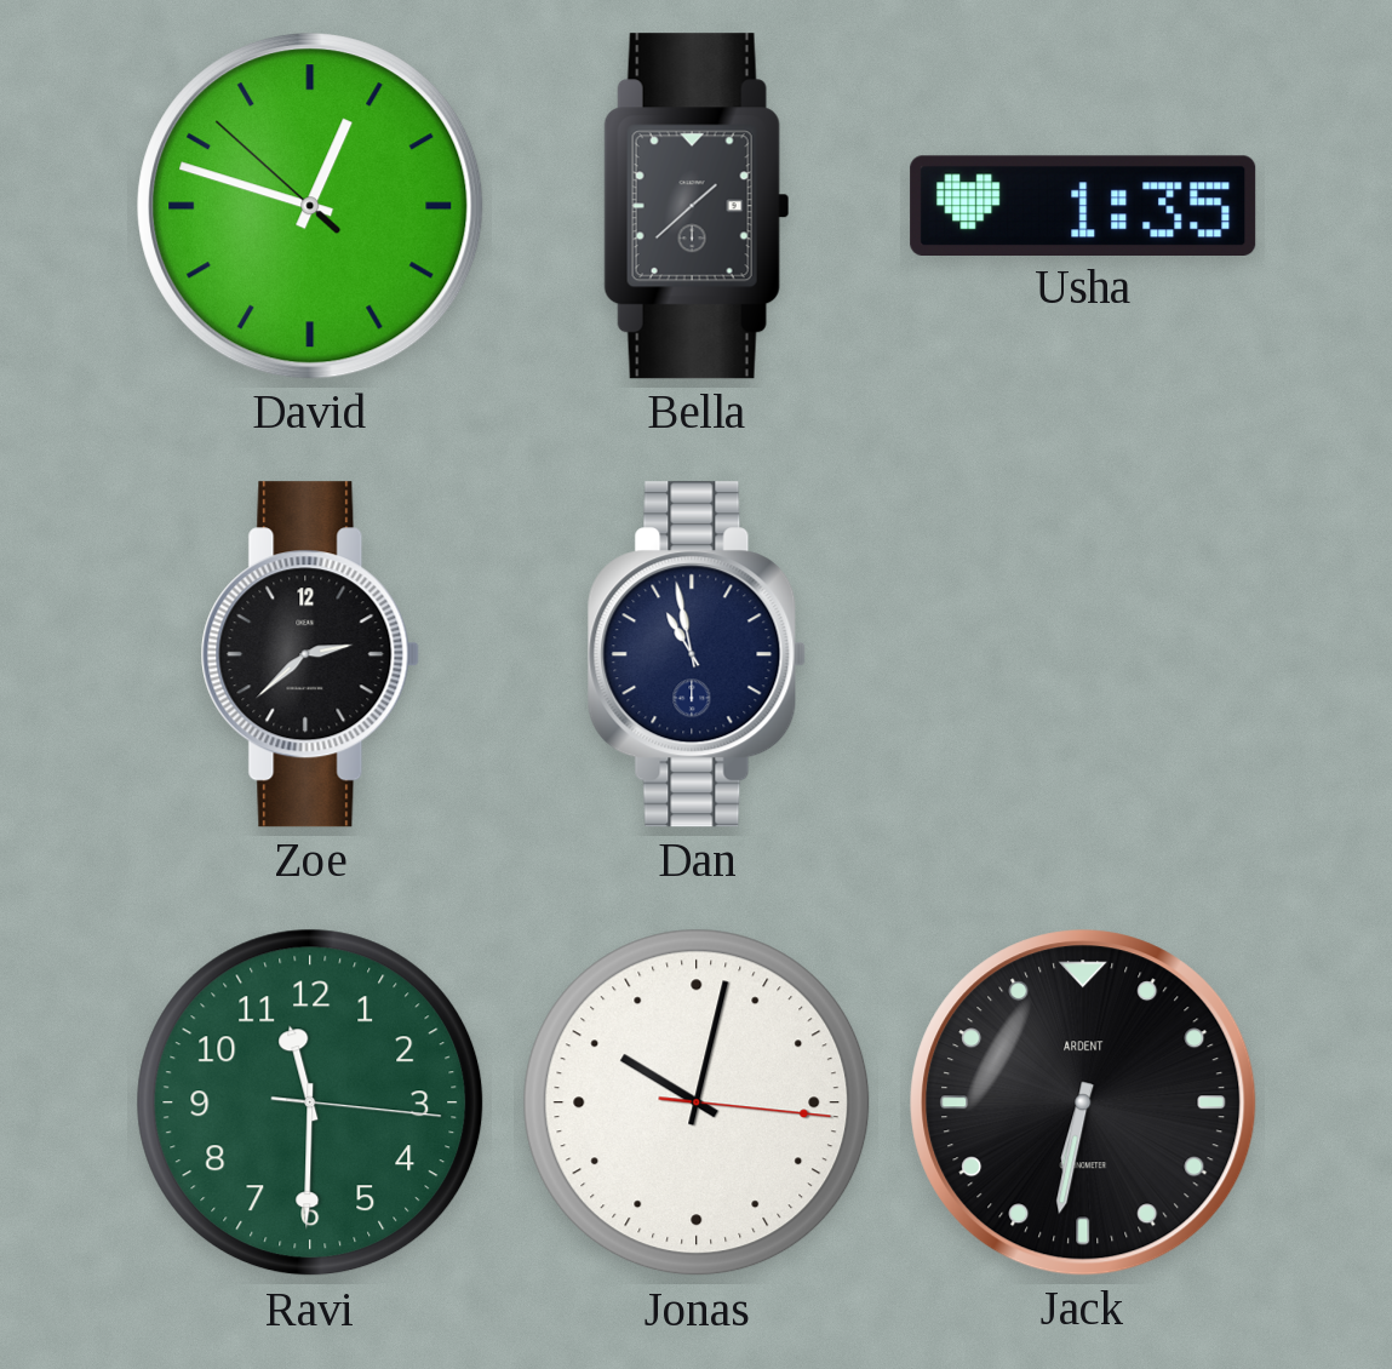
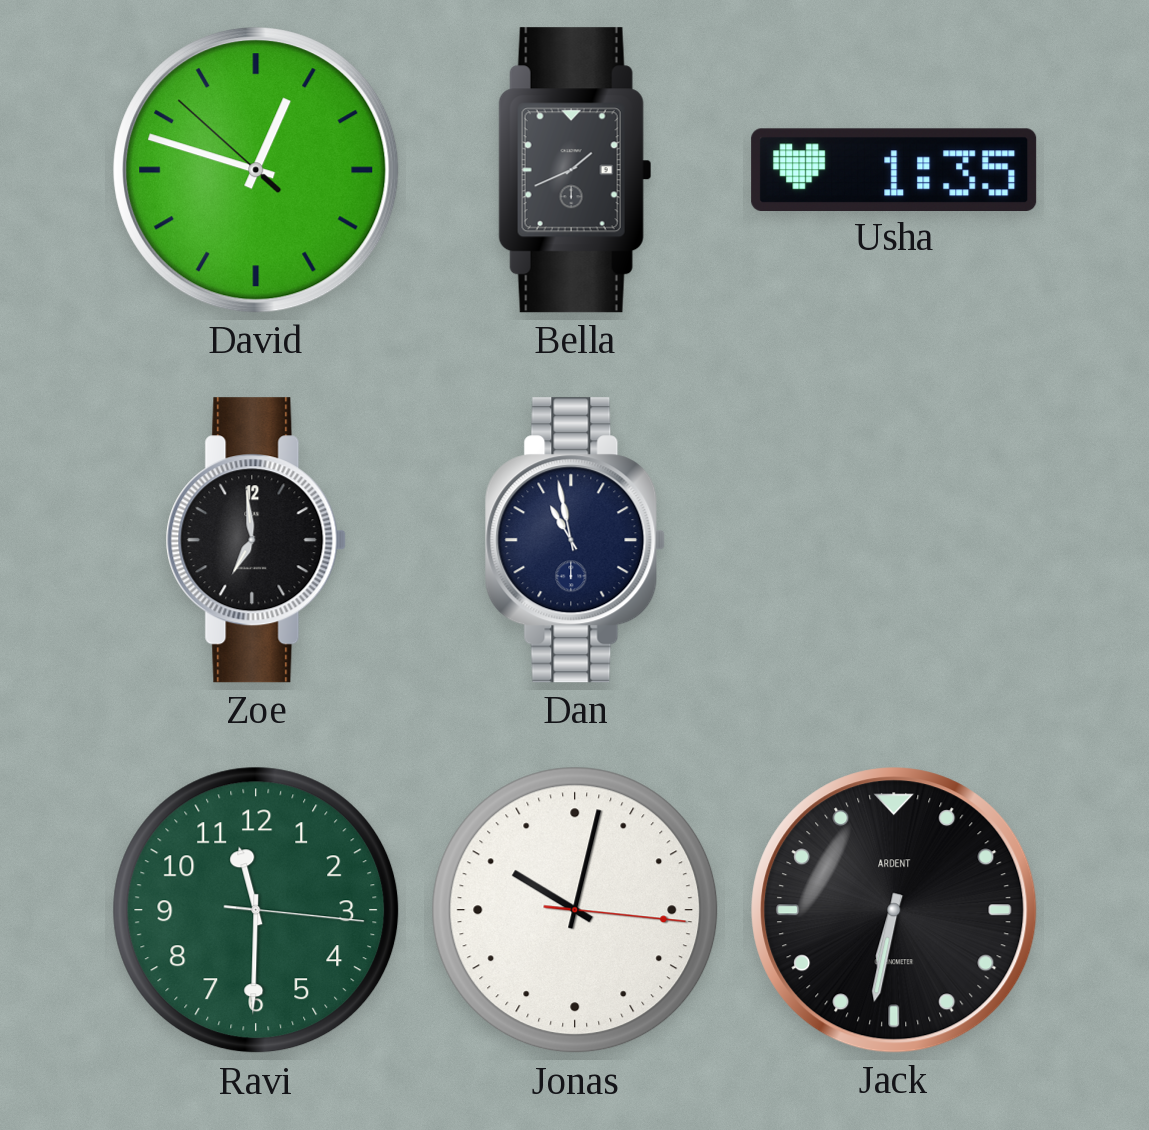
Bella: 1:38 -> 1:41 (575, 170)
Zoe: 2:38 -> 6:59 (256, 540)
